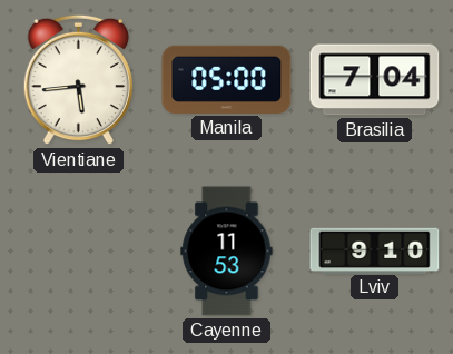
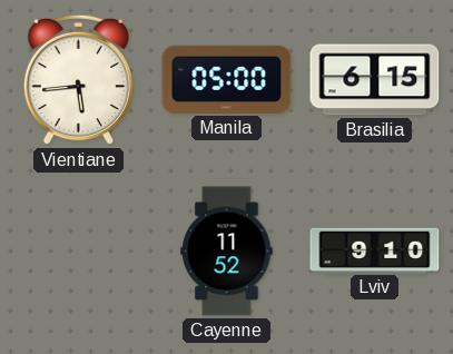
Brasilia: 7:04 -> 6:15 (375, 80)
Cayenne: 11:53 -> 11:52 (227, 252)
